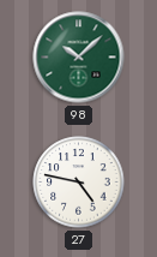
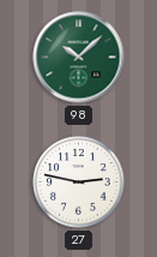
27: 4:47 -> 2:47 (79, 183)
